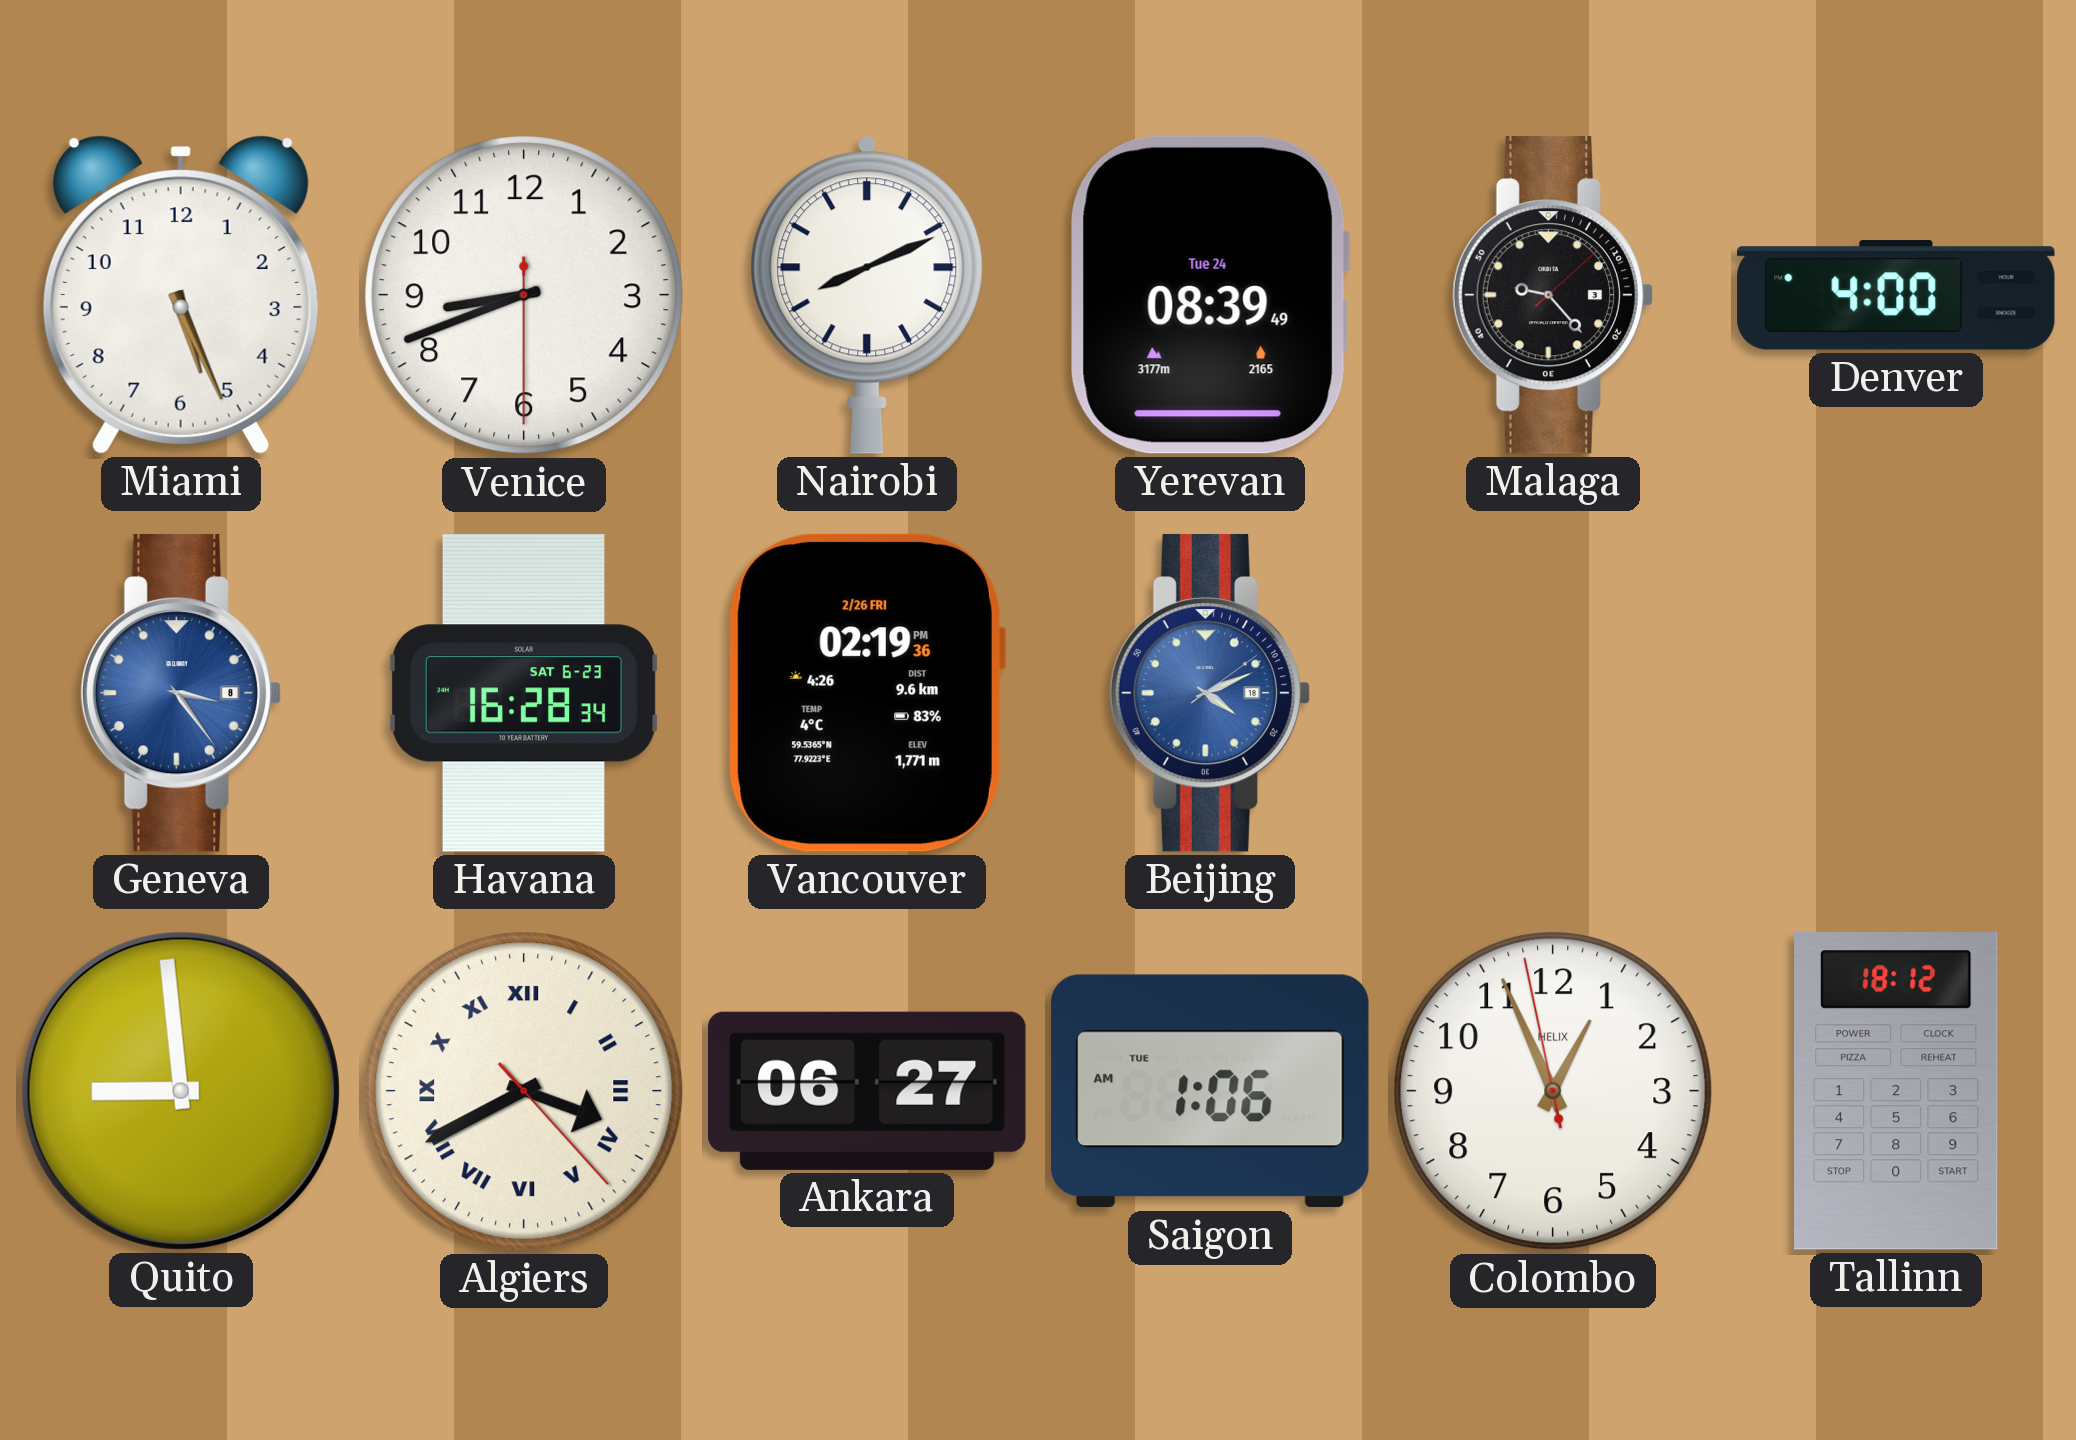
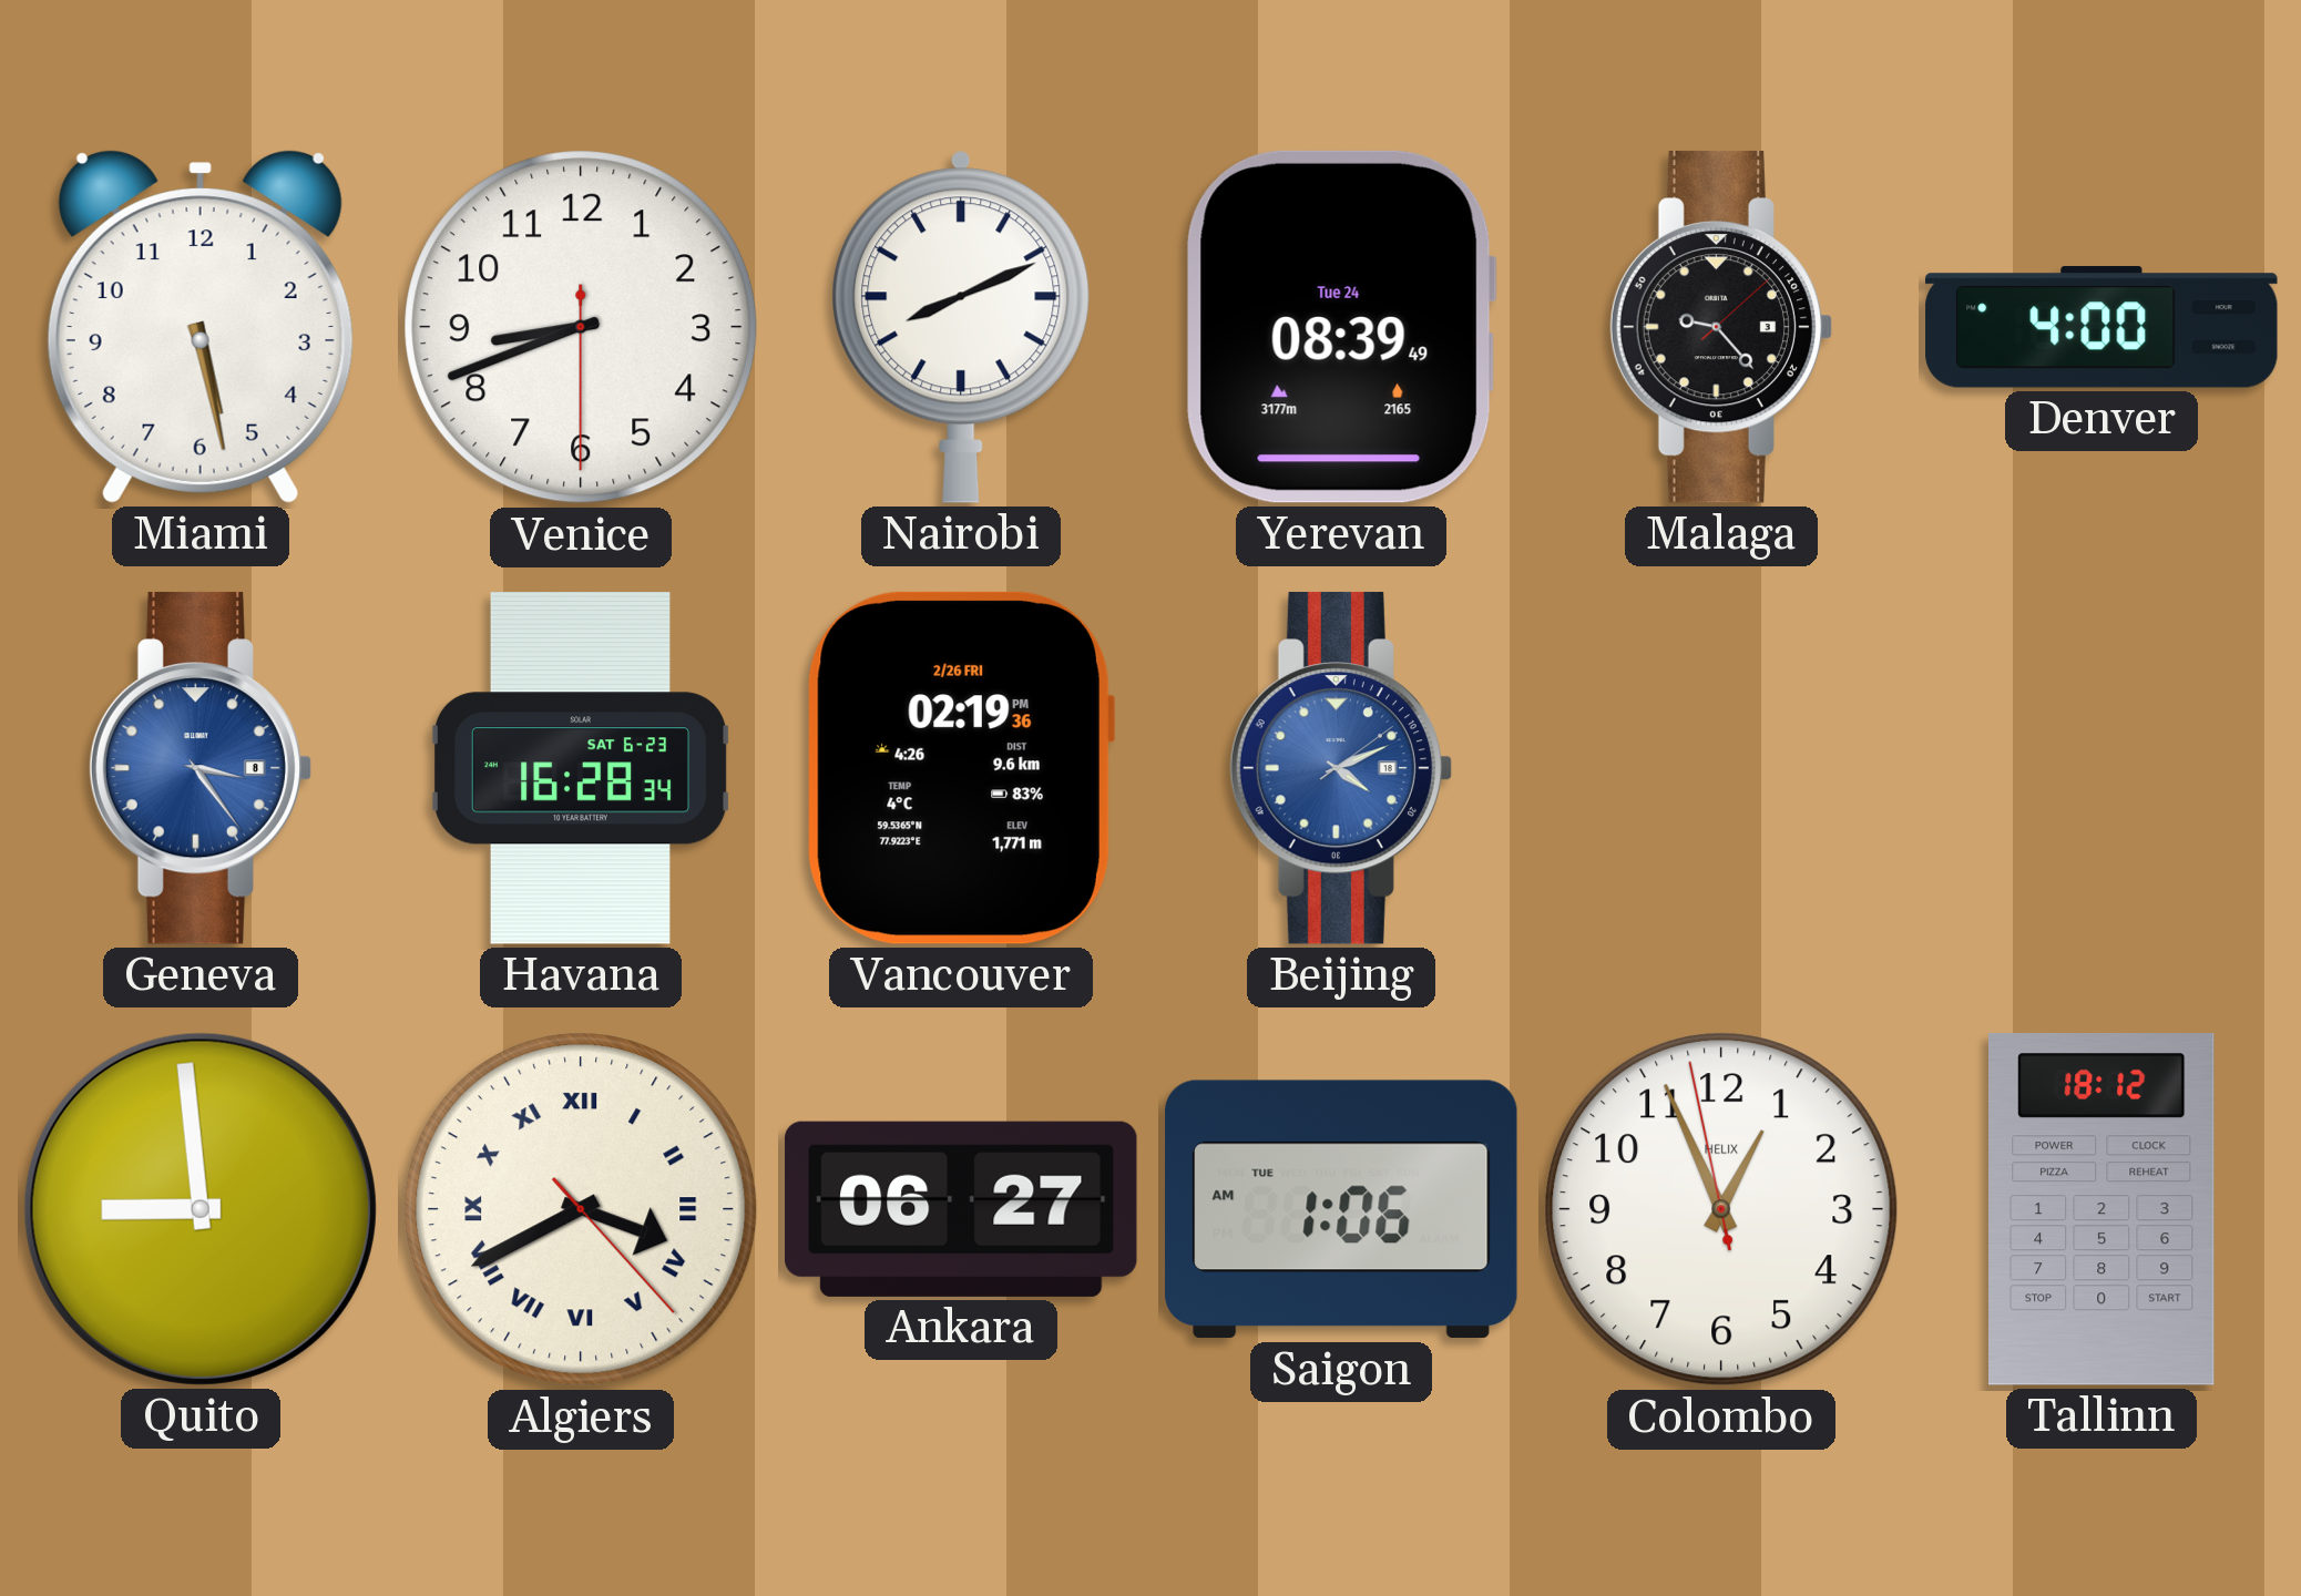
Miami: 5:26 -> 5:28 (201, 327)
